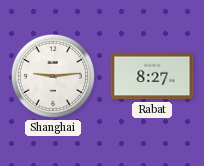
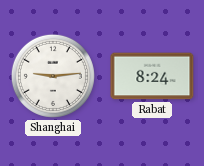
Rabat: 8:27 -> 8:24 (152, 76)
